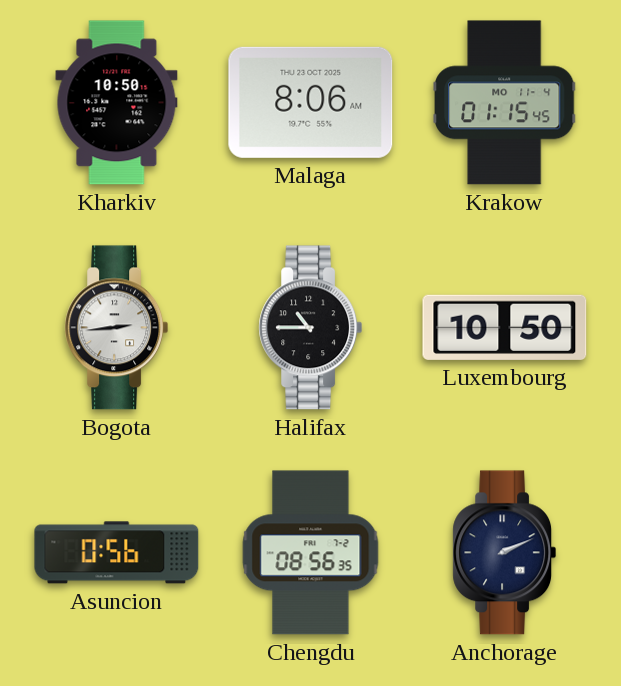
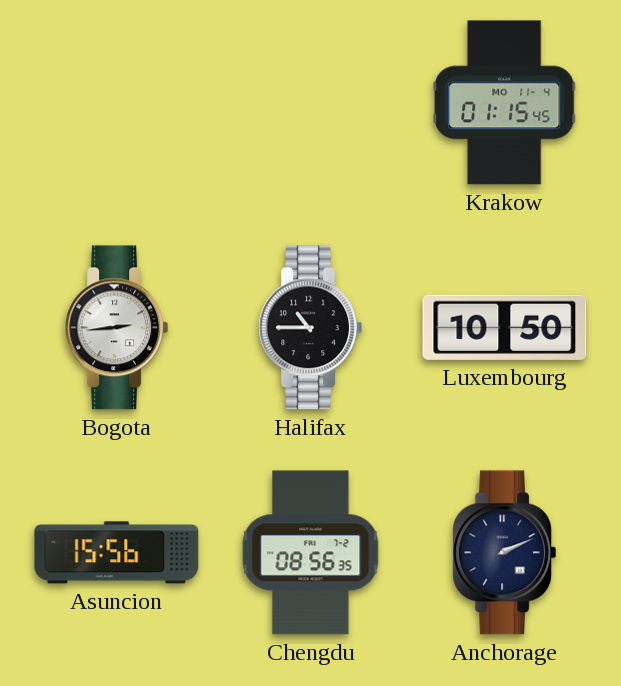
Kharkiv: 10:50 -> none (117, 103)
Malaga: 8:06 -> none (311, 102)
Asuncion: 0:56 -> 15:56 (117, 553)
